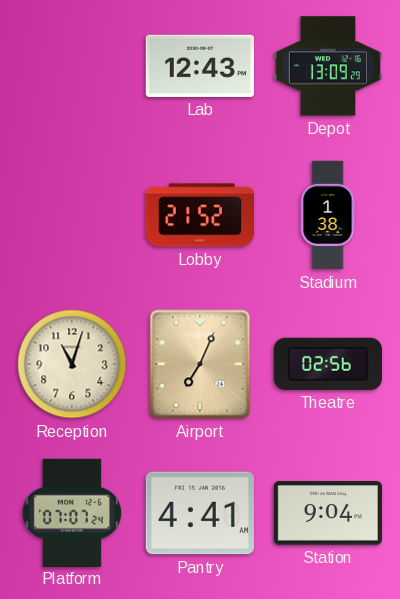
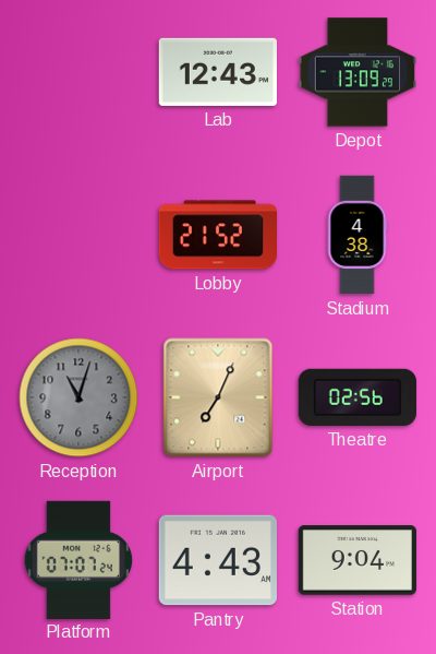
Stadium: 1:38 -> 4:38 (358, 235)
Reception dial: cream -> grey (78, 397)
Pantry: 4:41 -> 4:43 (218, 560)
